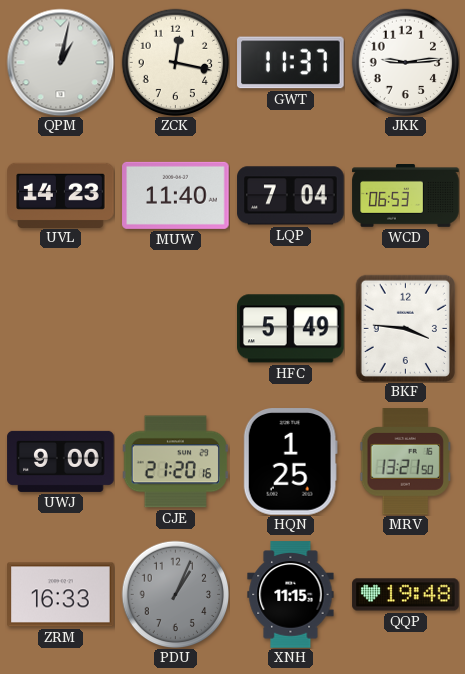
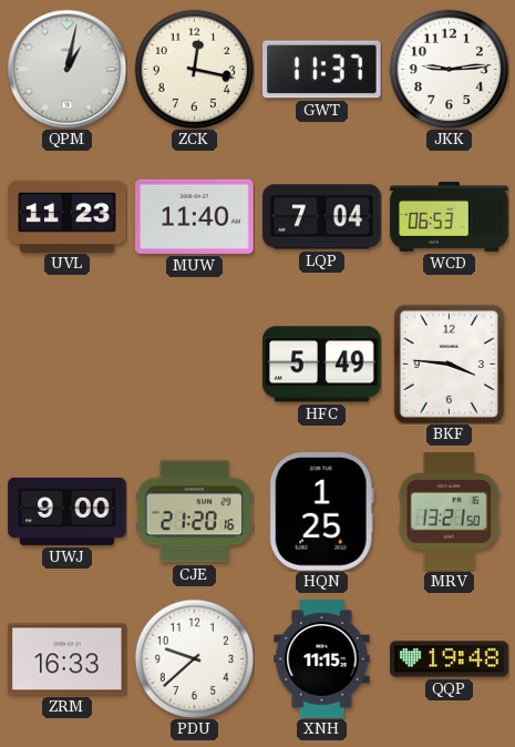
UVL: 14:23 -> 11:23 (68, 216)
PDU: 1:04 -> 9:38 (194, 658)
PDU dial: grey -> white (194, 658)
